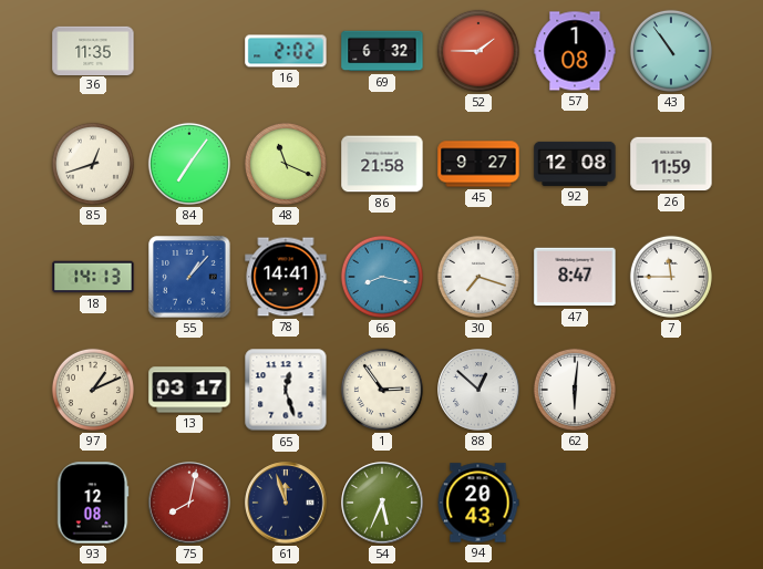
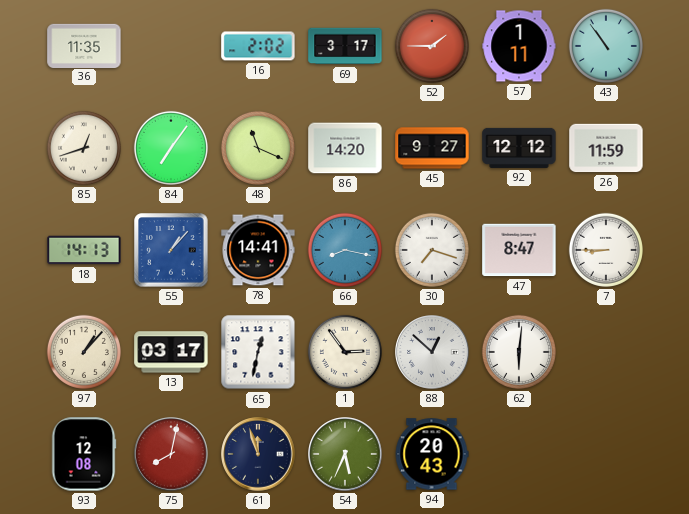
69: 6:32 -> 3:17 (345, 46)
57: 1:08 -> 1:11 (519, 46)
86: 21:58 -> 14:20 (345, 148)
92: 12:08 -> 12:12 (519, 148)
7: 11:45 -> 8:45 (606, 250)
97: 1:11 -> 1:07 (84, 352)
65: 12:27 -> 12:32 (258, 352)
